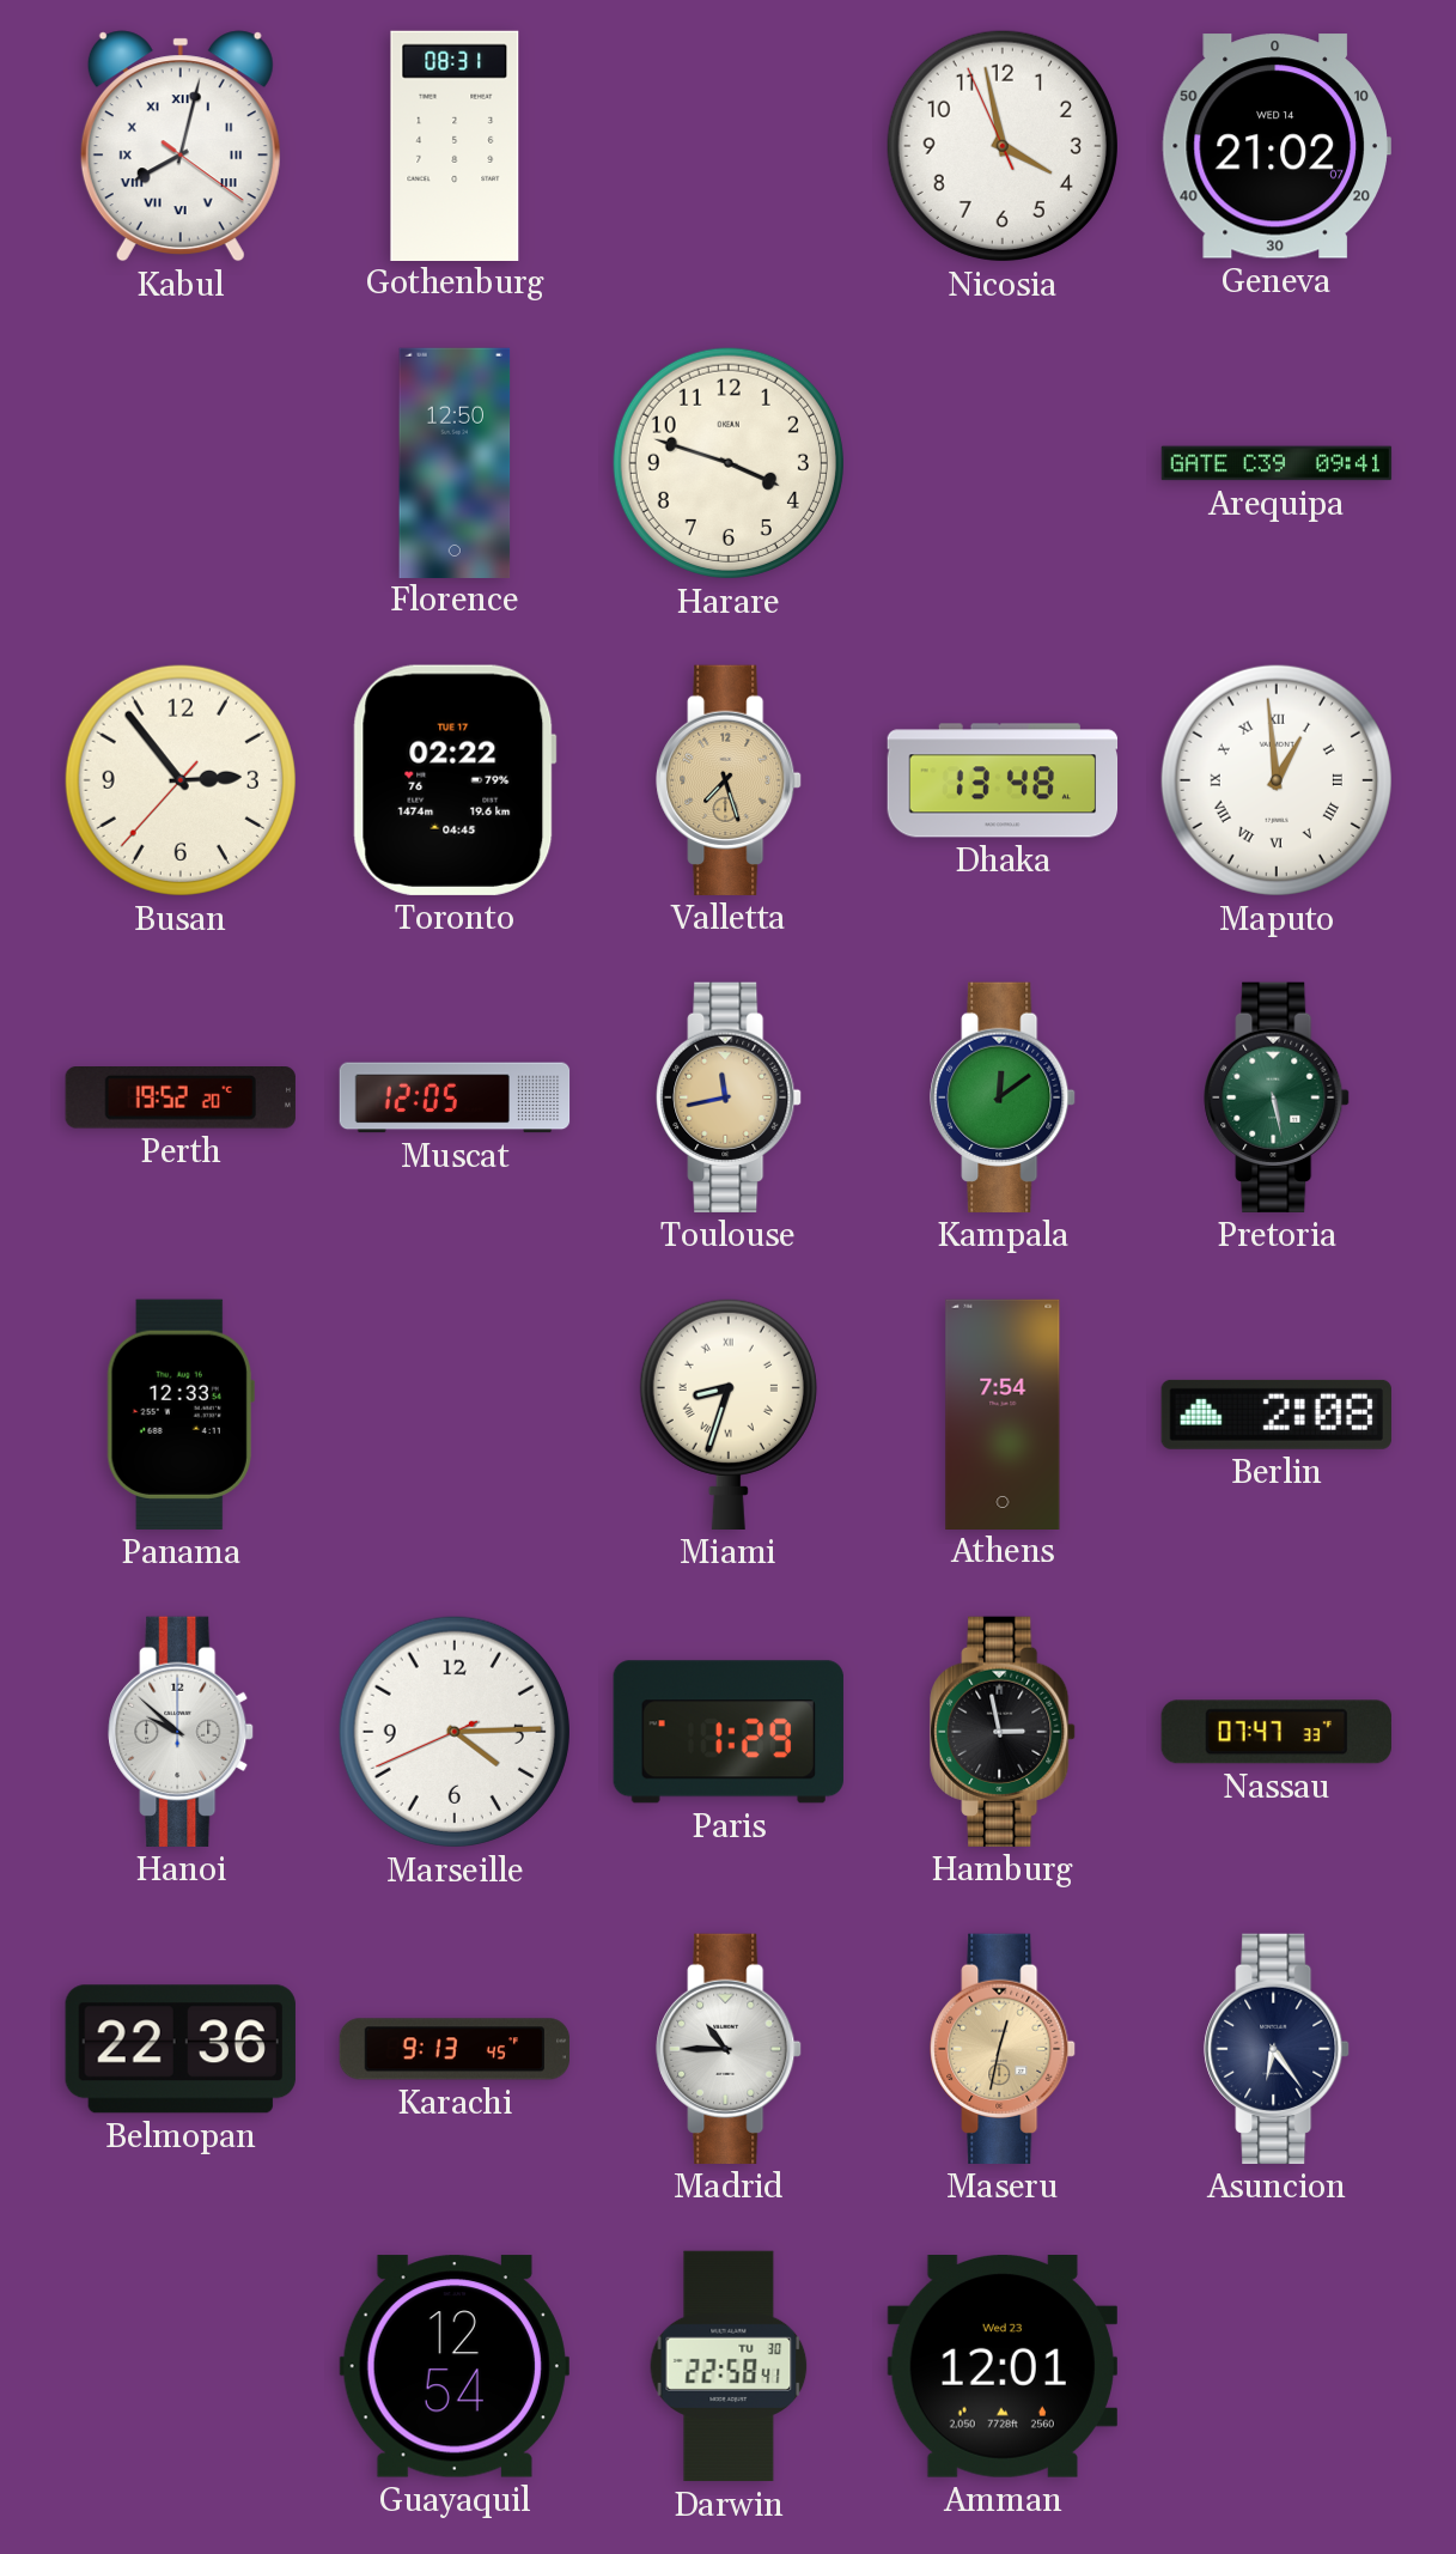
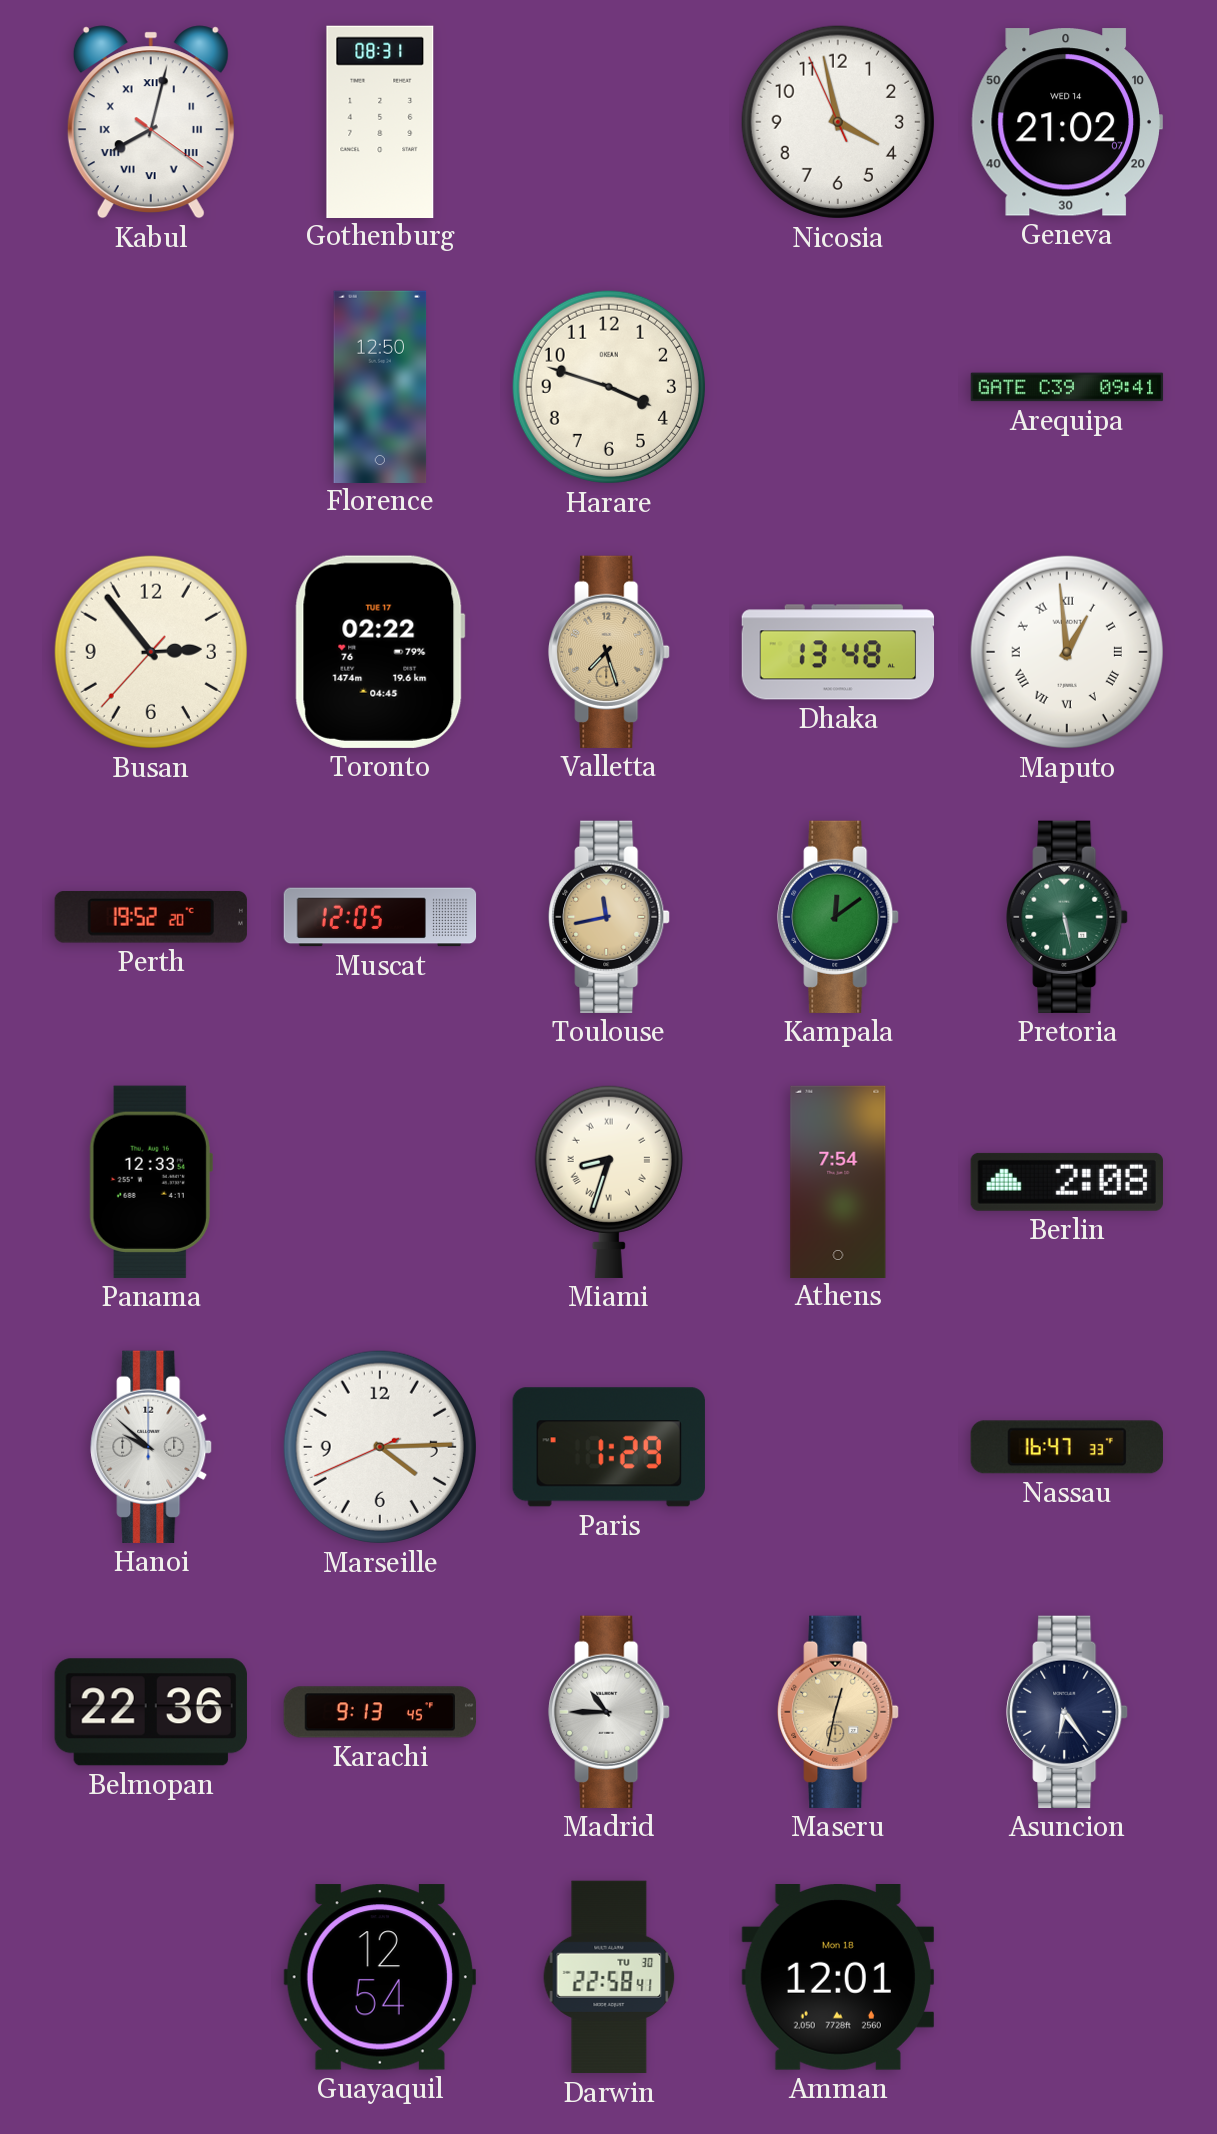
Hamburg: 2:58 -> none (1003, 1732)
Nassau: 07:47 -> 16:47 (1067, 1447)
Amman date: Wed 23 -> Mon 18 (838, 1978)
